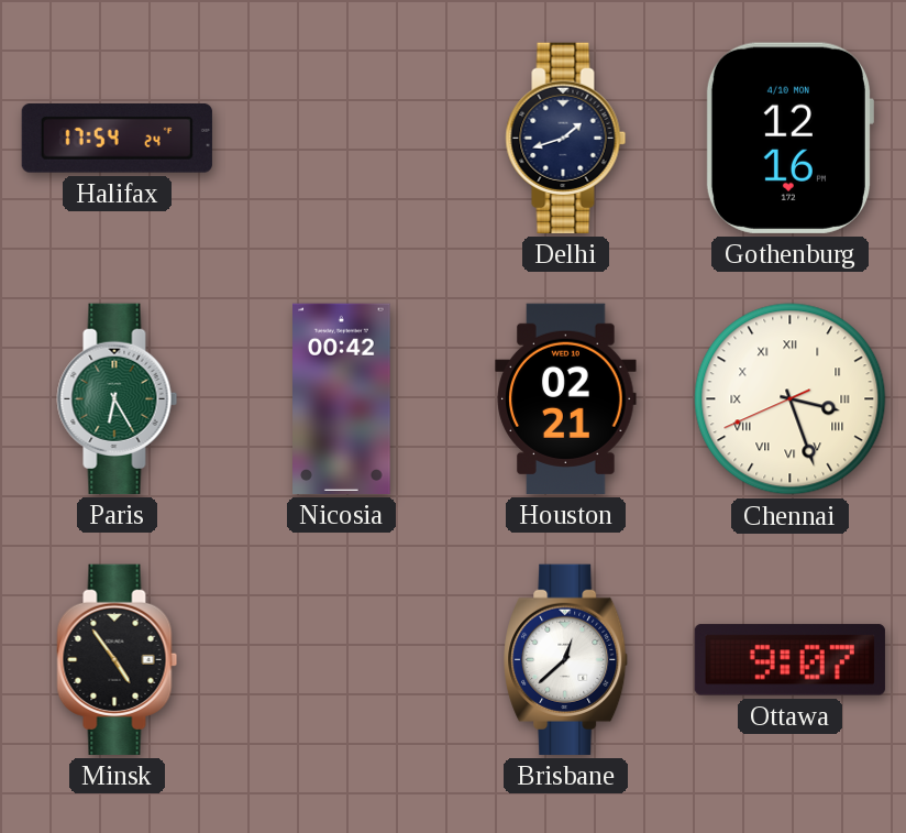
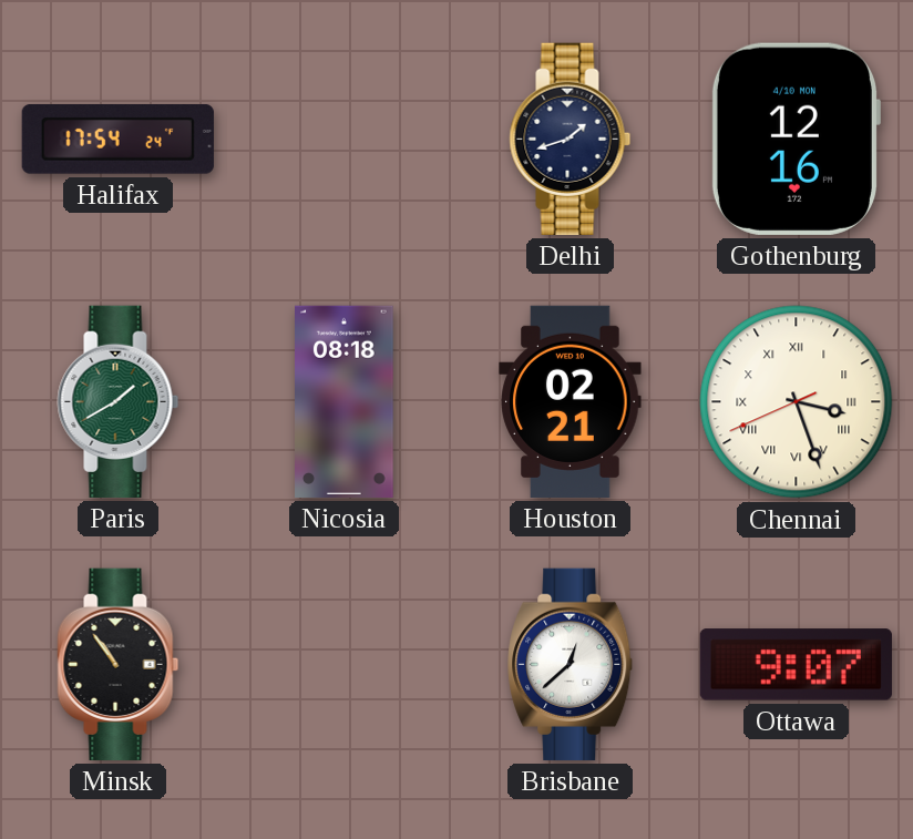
Paris: 6:25 -> 1:40 (119, 401)
Nicosia: 00:42 -> 08:18 (345, 401)
Minsk: 4:54 -> 10:54 (119, 664)
